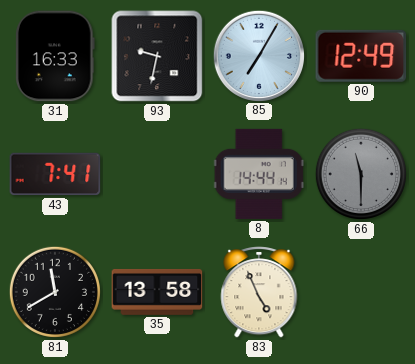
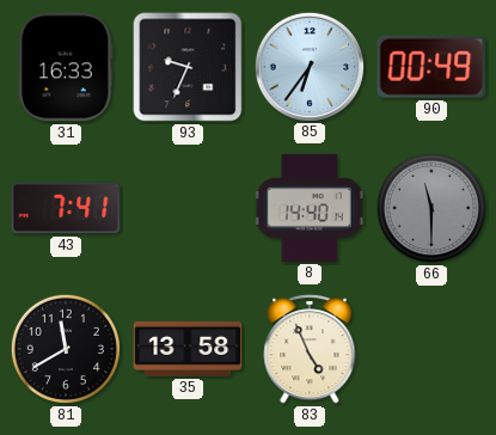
93: 9:32 -> 9:34 (188, 67)
85: 7:05 -> 6:36 (308, 66)
90: 12:49 -> 00:49 (431, 67)
8: 14:44 -> 14:40 (310, 208)
